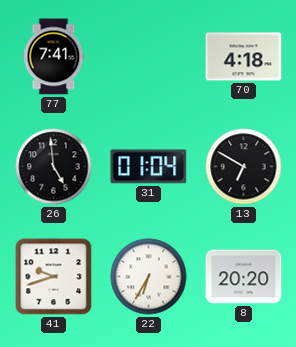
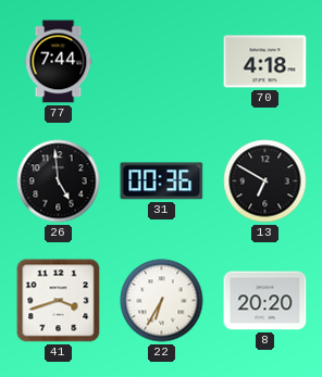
77: 7:41 -> 7:44 (59, 62)
31: 01:04 -> 00:36 (162, 181)
41: 9:42 -> 3:42 (59, 301)
